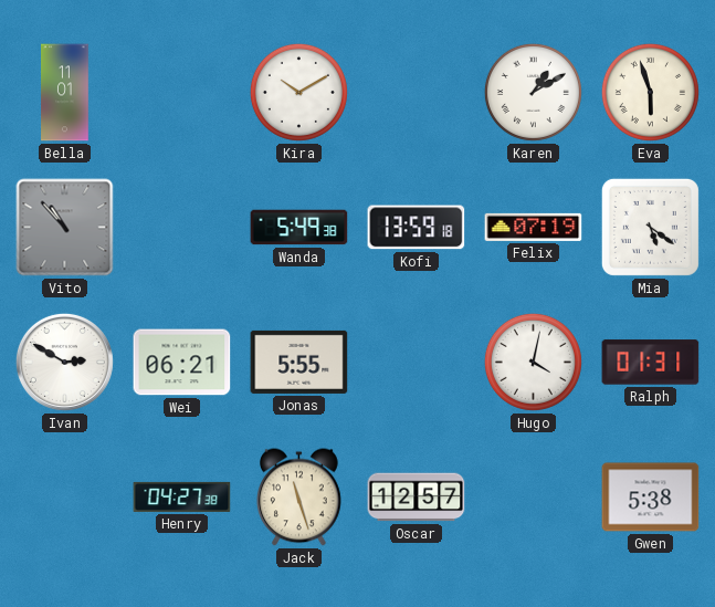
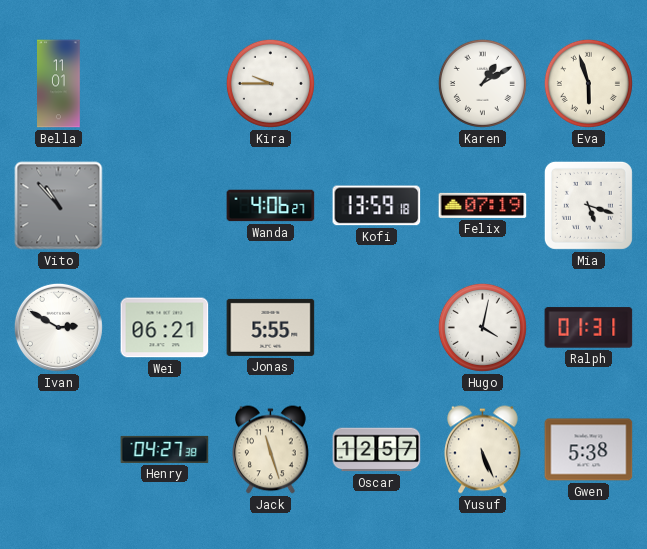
Kira: 10:10 -> 9:45 (270, 83)
Wanda: 5:49 -> 4:06 (271, 206)
Mia: 5:21 -> 5:18 (588, 205)
Yusuf: none -> 5:26 (483, 450)
